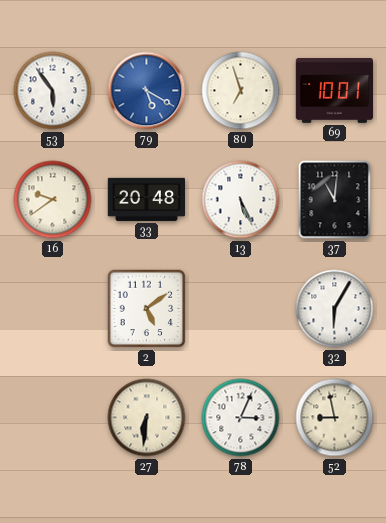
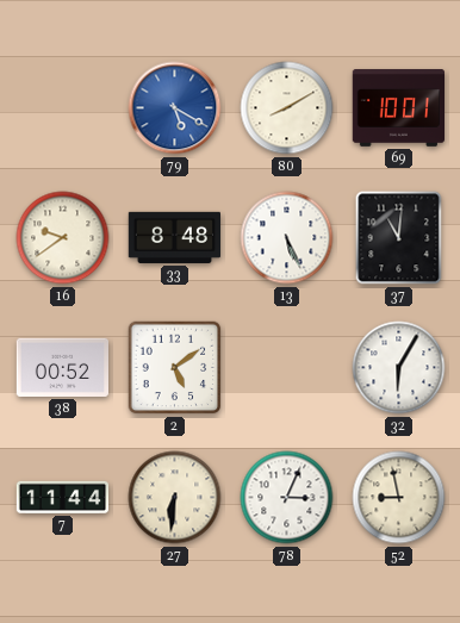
53: 5:54 -> none (53, 91)
80: 6:57 -> 8:10 (287, 108)
33: 20:48 -> 8:48 (174, 237)
38: none -> 00:52 (63, 367)
7: none -> 11:44 (63, 497)
